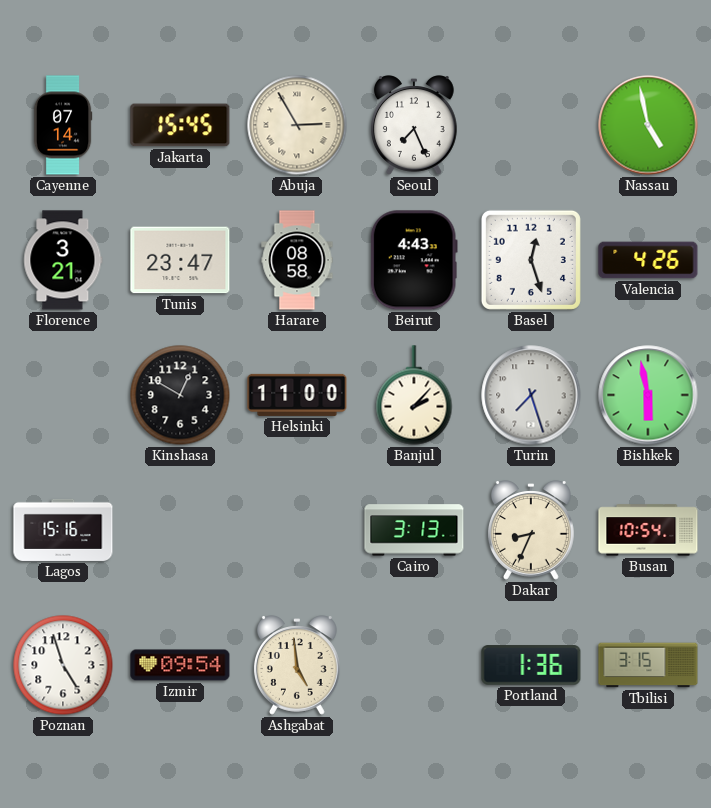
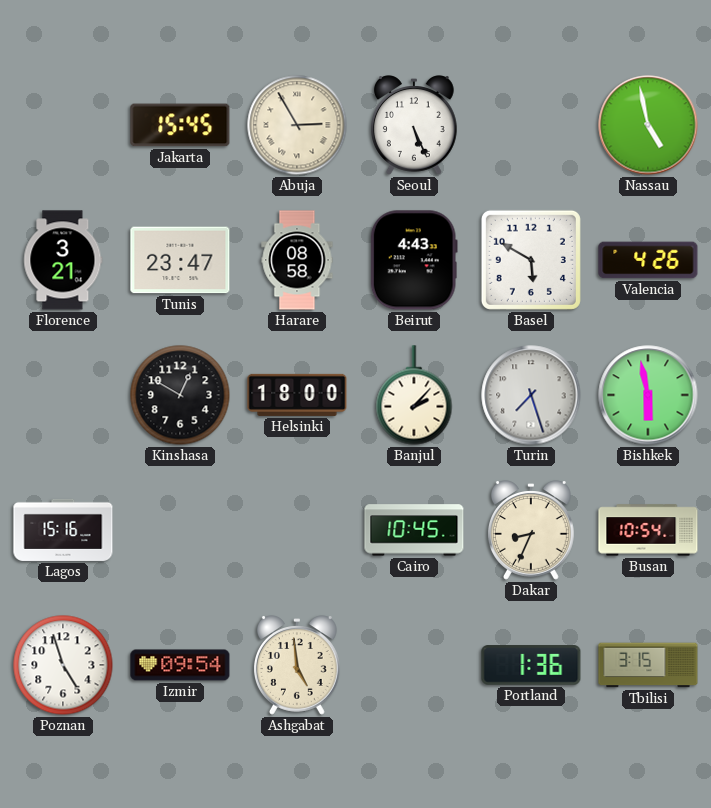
Cayenne: 07:14 -> none (63, 125)
Seoul: 7:26 -> 5:26 (414, 125)
Basel: 12:27 -> 5:50 (531, 260)
Helsinki: 11:00 -> 18:00 (297, 395)
Cairo: 3:13 -> 10:45 (414, 530)
